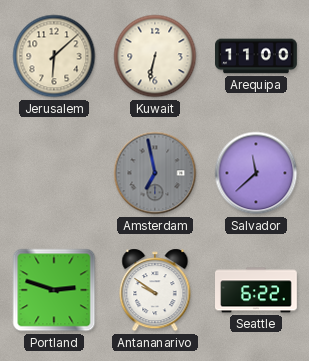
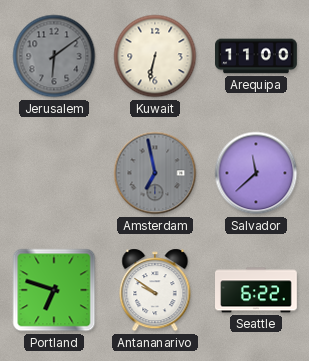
Jerusalem: 6:08 -> 6:09 (54, 56)
Jerusalem dial: cream -> grey (54, 56)
Portland: 2:48 -> 6:48 (54, 290)
